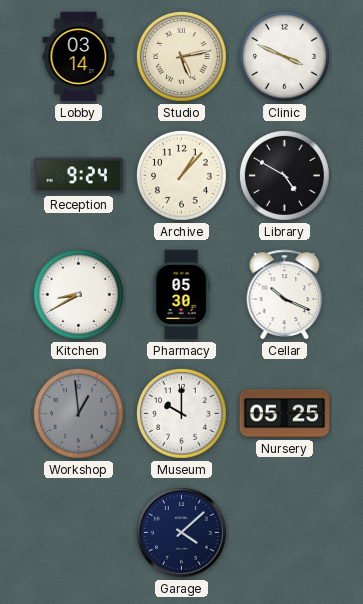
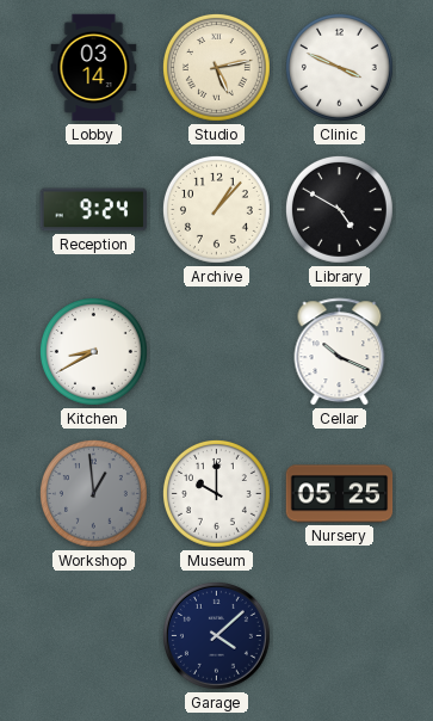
Pharmacy: 05:30 -> none (181, 295)
